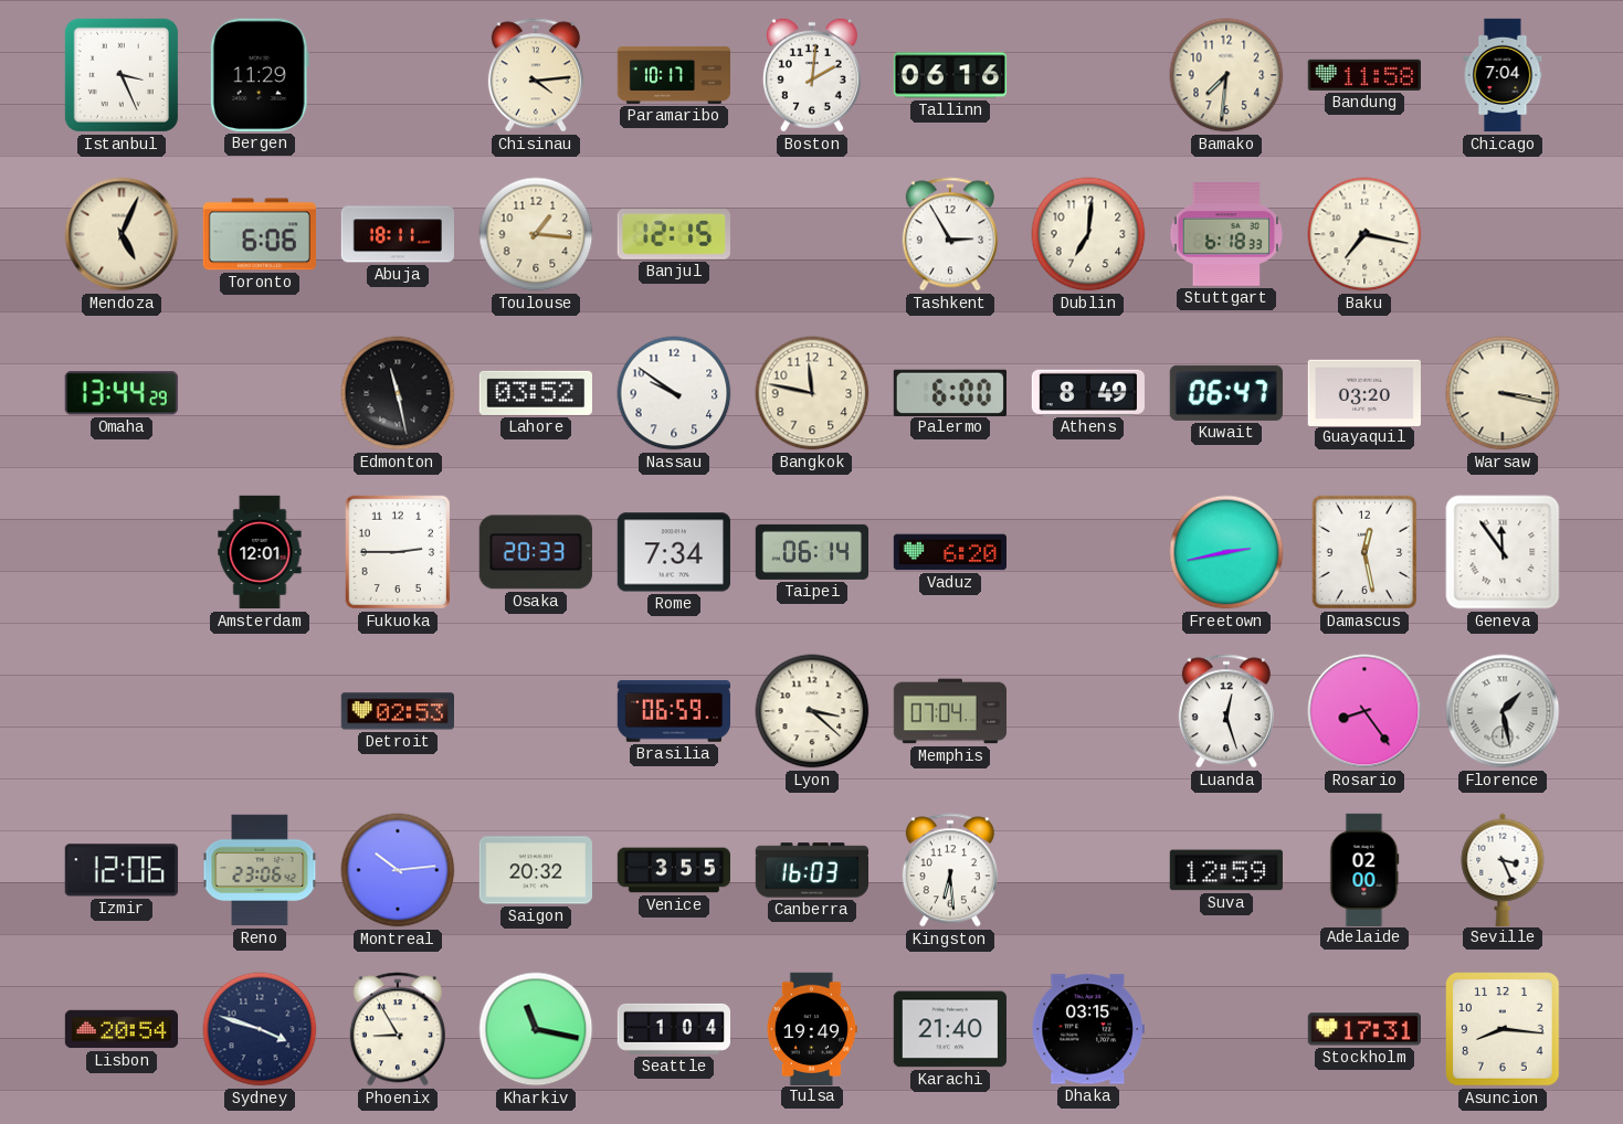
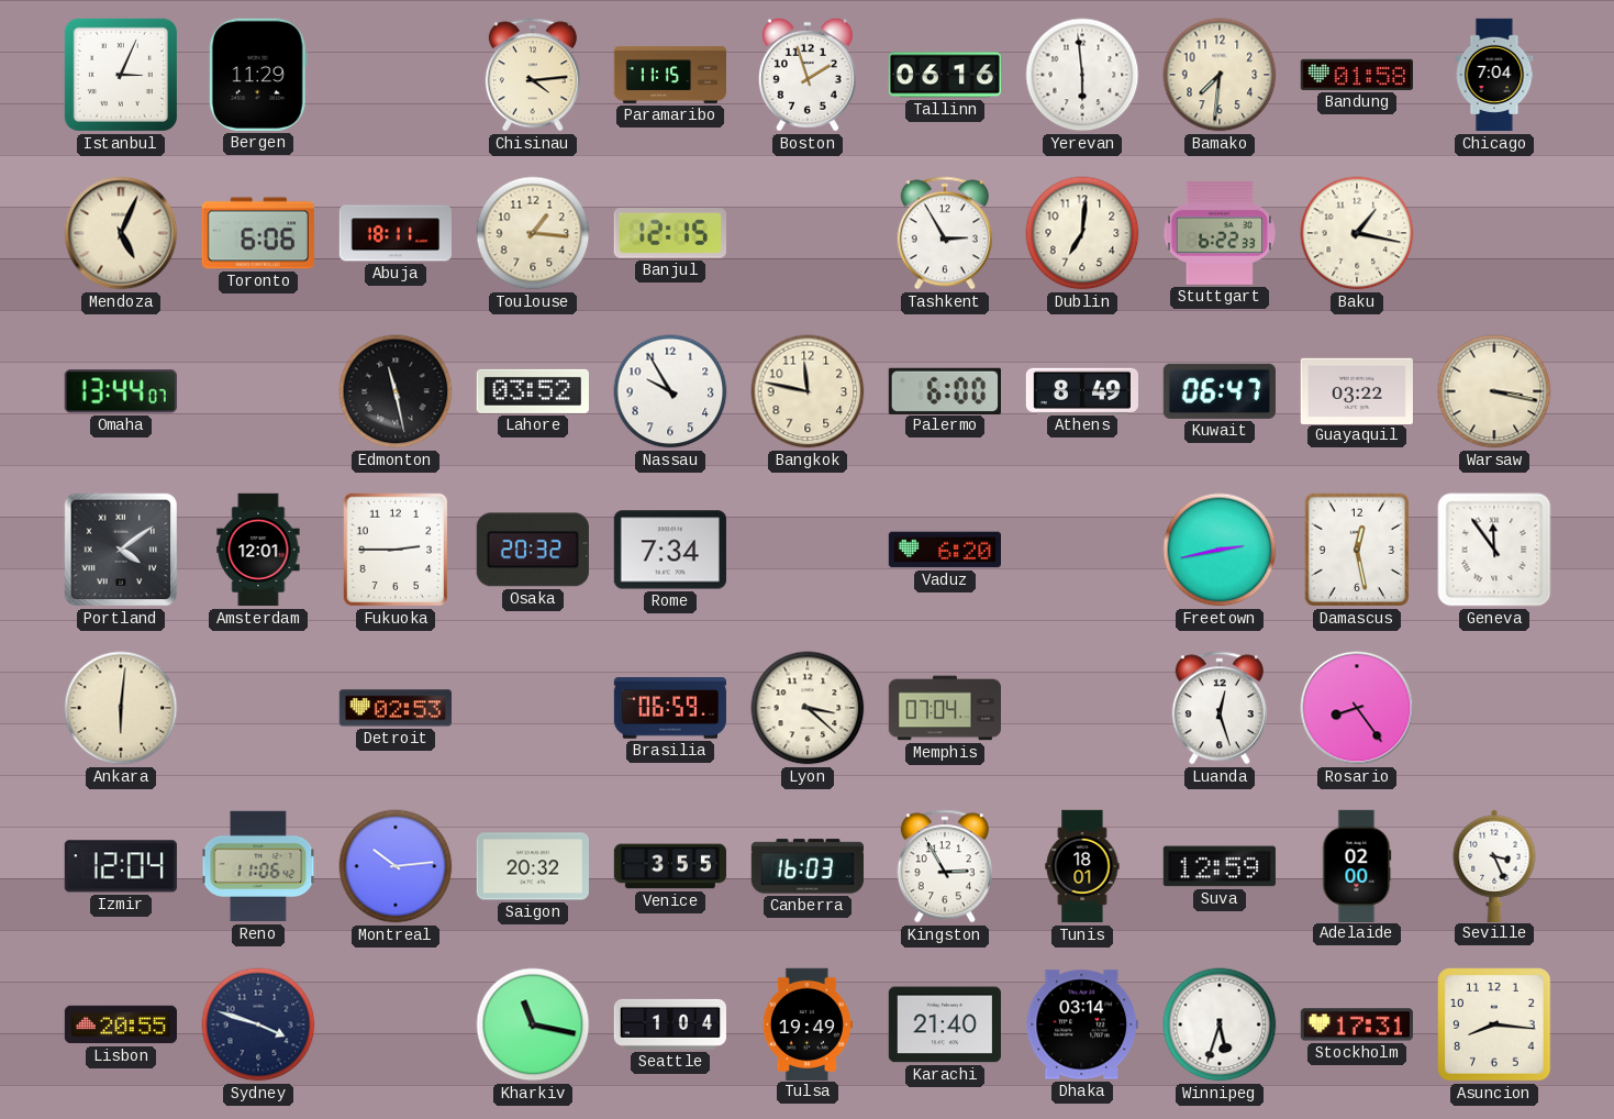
Istanbul: 3:26 -> 3:04 (121, 75)
Paramaribo: 10:17 -> 11:15 (670, 75)
Boston: 2:01 -> 1:57 (808, 75)
Yerevan: none -> 5:59 (1082, 75)
Bandung: 11:58 -> 01:58 (1356, 75)
Stuttgart: 6:18 -> 6:22 (1218, 234)
Baku: 7:17 -> 1:17 (1357, 233)
Omaha: 13:44:29 -> 13:44:07 (121, 391)
Nassau: 9:51 -> 9:55 (670, 391)
Guayaquil: 03:20 -> 03:22 (1357, 390)
Portland: none -> 4:09 (121, 550)
Osaka: 20:33 -> 20:32 (533, 550)
Taipei: 06:14 -> none (811, 552)
Ankara: none -> 6:01 (121, 708)
Florence: 1:28 -> none (1503, 711)
Izmir: 12:06 -> 12:04 (121, 866)
Reno: 23:06 -> 11:06 (258, 866)
Kingston: 6:29 -> 2:55 (945, 866)
Tunis: none -> 18:01 (1082, 866)
Lisbon: 20:54 -> 20:55 (120, 1024)
Phoenix: 8:55 -> none (398, 1029)
Dhaka: 03:15 -> 03:14 (1082, 1024)
Winnipeg: none -> 5:33 (1220, 1024)
